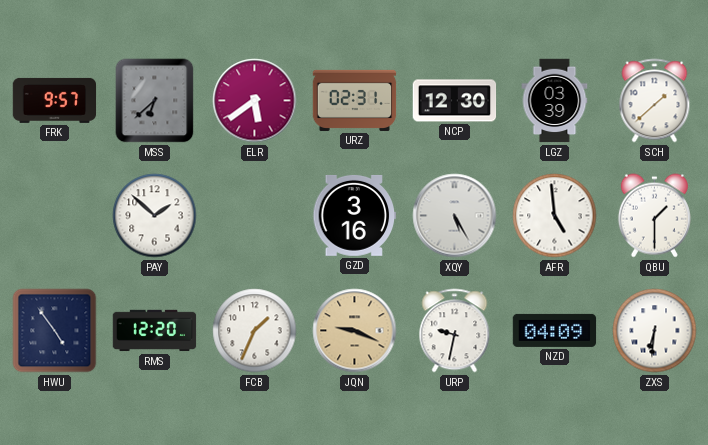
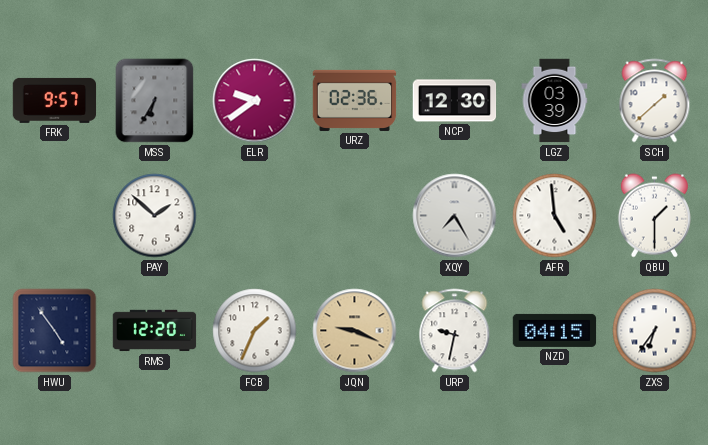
MSS: 6:38 -> 6:35 (155, 101)
ELR: 5:39 -> 9:39 (255, 101)
URZ: 02:31 -> 02:36 (355, 100)
GZD: 3:16 -> none (355, 215)
XQY: 5:25 -> 7:25 (455, 216)
NZD: 04:09 -> 04:15 (555, 330)
ZXS: 6:31 -> 6:36 (655, 331)
